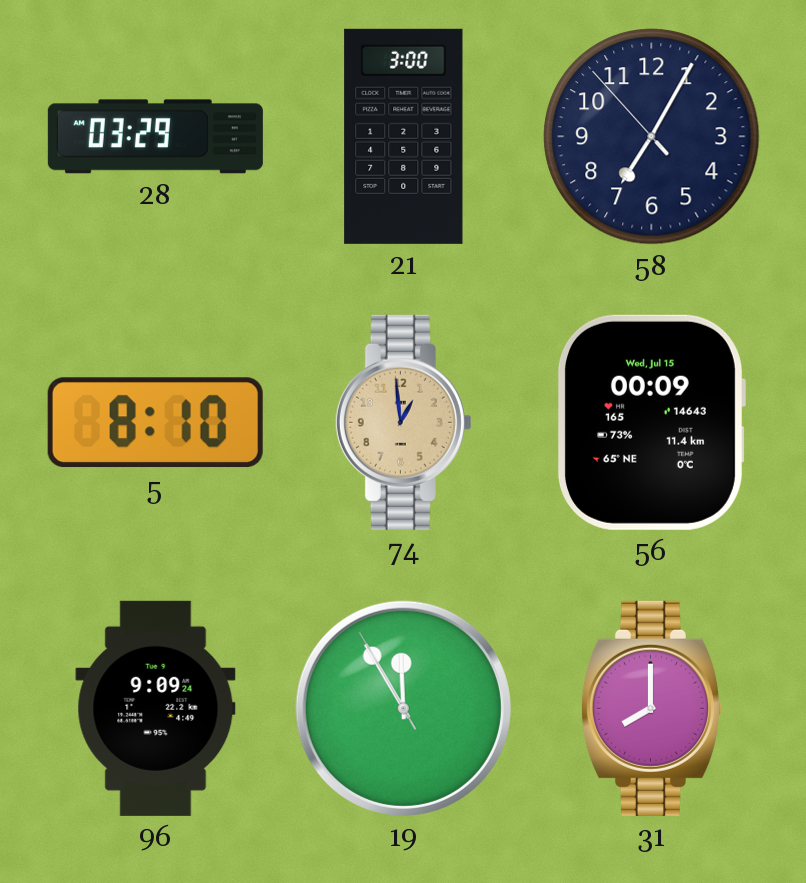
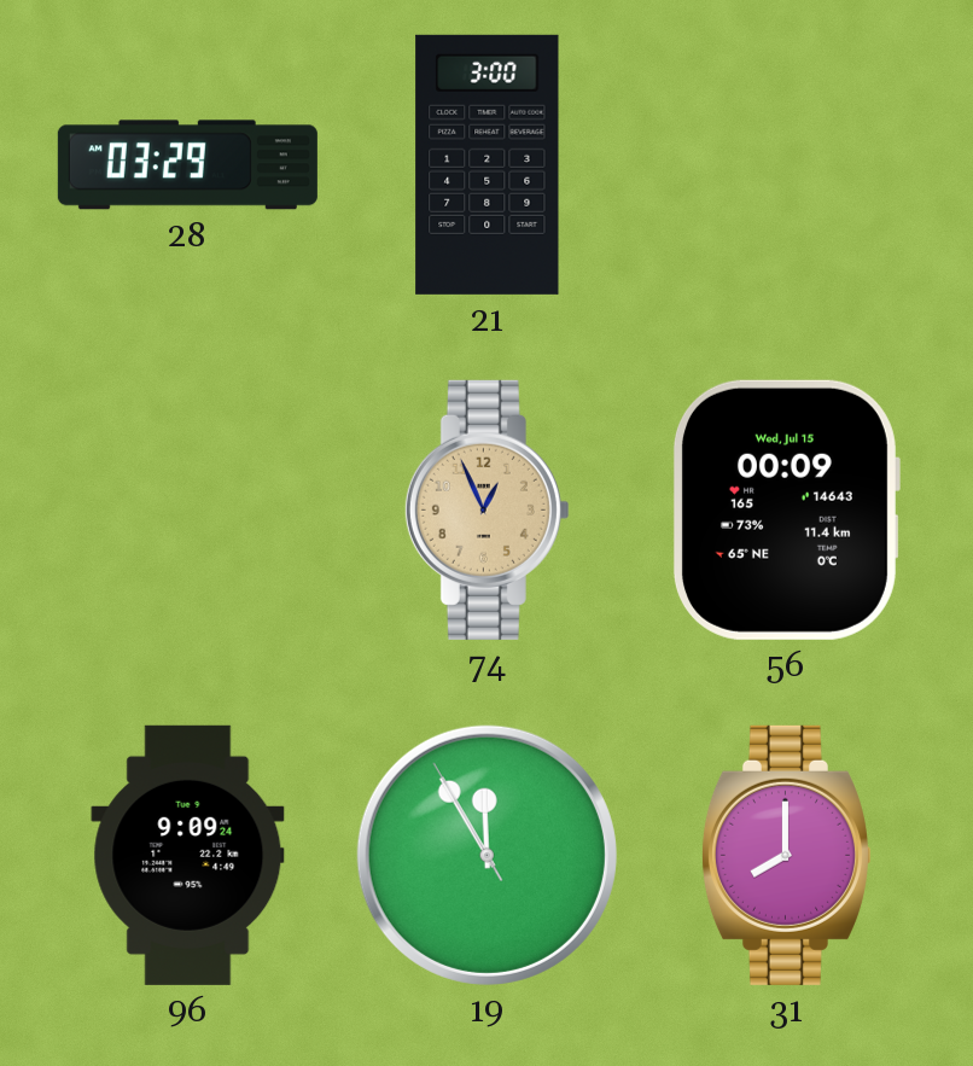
58: 7:04 -> none (652, 137)
5: 8:10 -> none (155, 423)
74: 12:59 -> 12:56 (486, 509)
